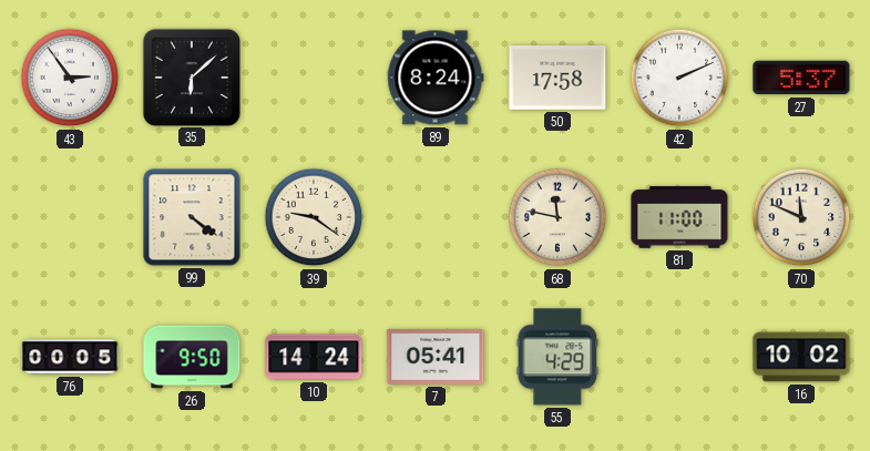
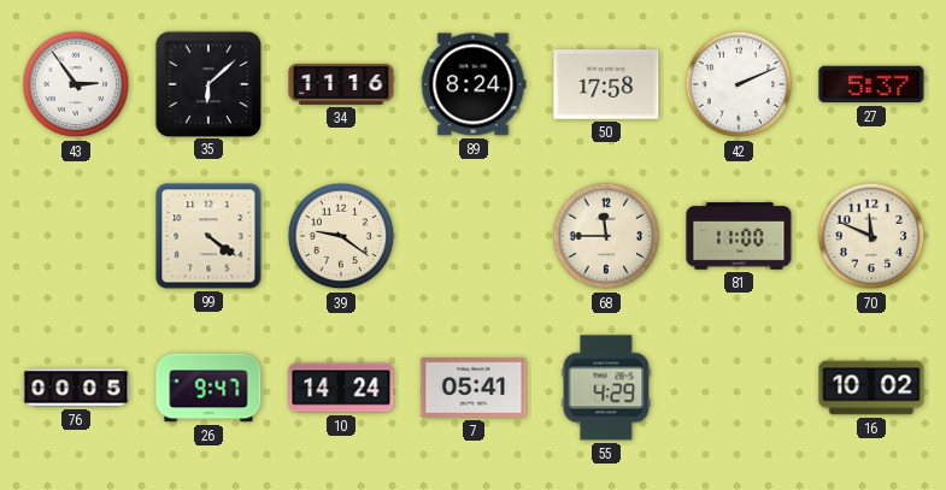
34: none -> 11:16 (341, 84)
68: 11:47 -> 11:45 (606, 236)
26: 9:50 -> 9:47 (208, 388)
